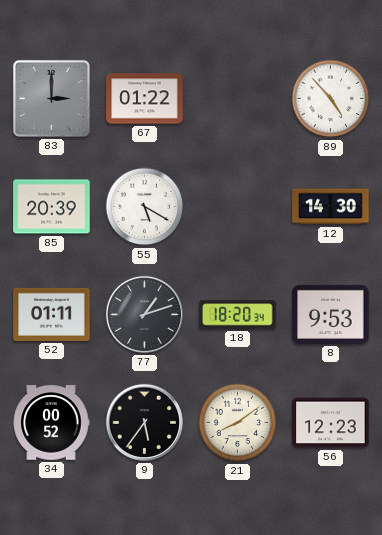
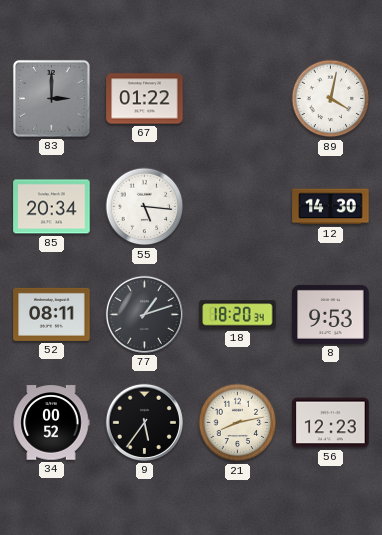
89: 4:53 -> 4:02 (331, 99)
85: 20:39 -> 20:34 (52, 207)
55: 5:20 -> 5:16 (145, 207)
52: 01:11 -> 08:11 (52, 314)
21: 8:09 -> 8:13 (238, 423)
